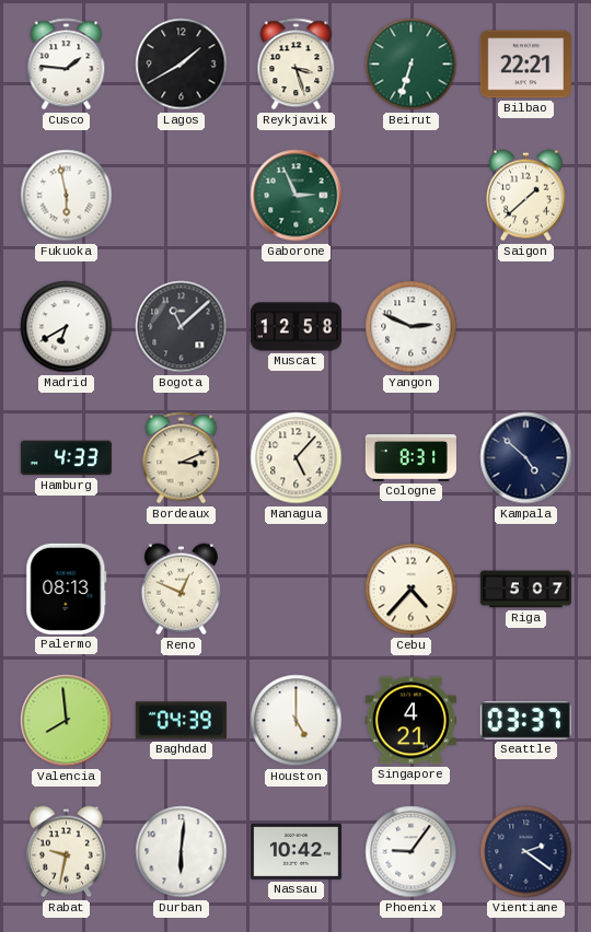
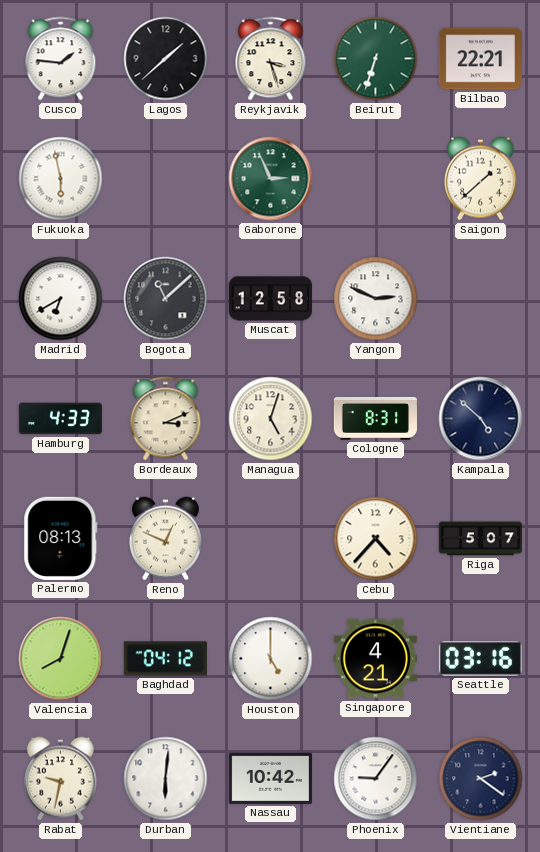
Lagos: 1:40 -> 1:38 (166, 59)
Managua: 5:07 -> 5:03 (271, 419)
Valencia: 7:59 -> 8:03 (61, 659)
Baghdad: 04:39 -> 04:12 (165, 659)
Seattle: 03:37 -> 03:16 (480, 659)
